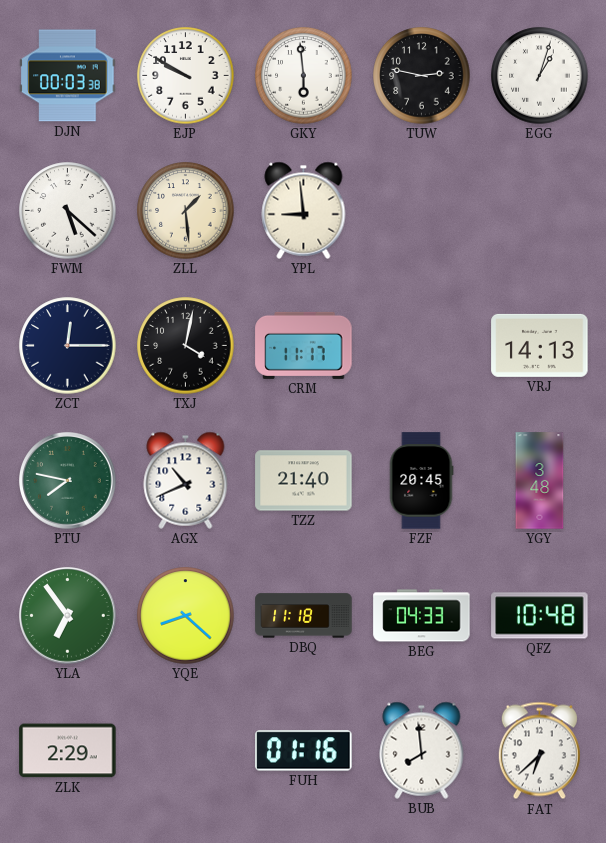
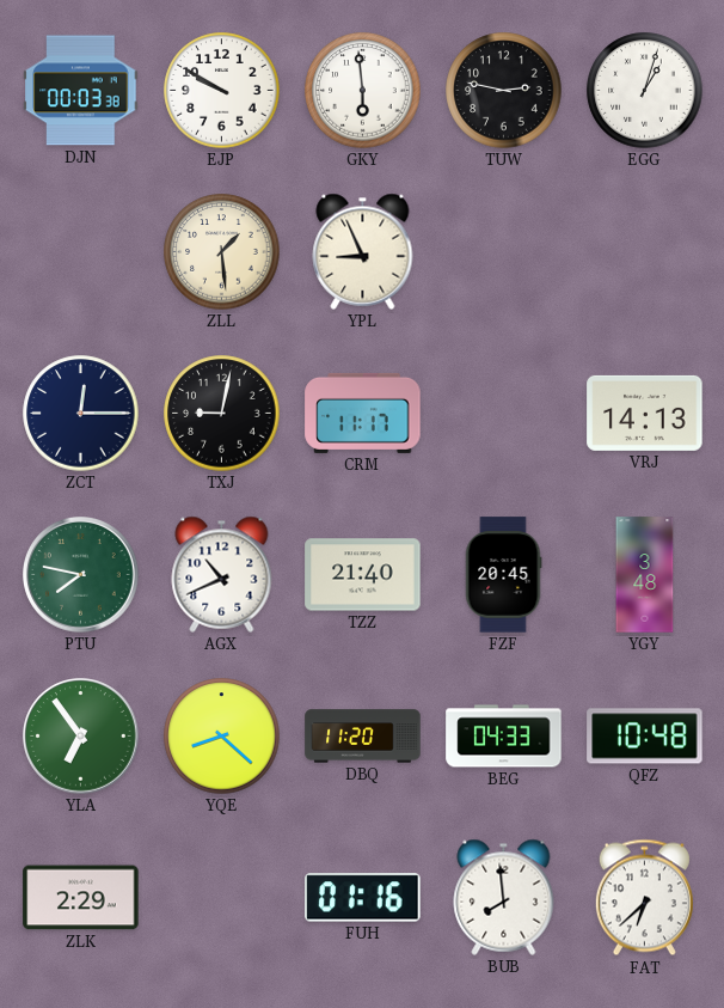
FWM: 5:22 -> none (68, 211)
YPL: 8:59 -> 8:56 (363, 251)
TXJ: 4:02 -> 9:02 (222, 414)
DBQ: 11:18 -> 11:20 (363, 737)
